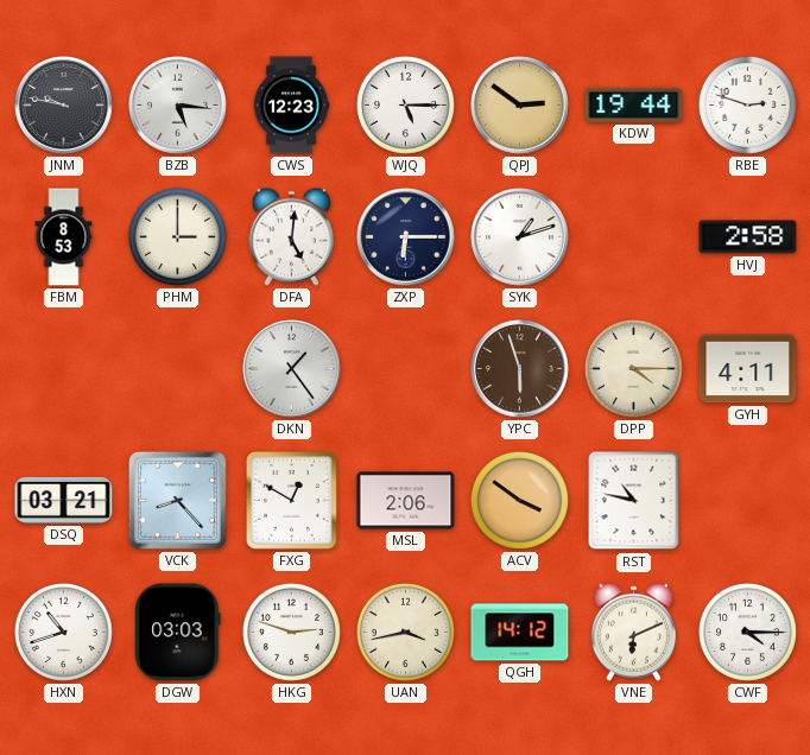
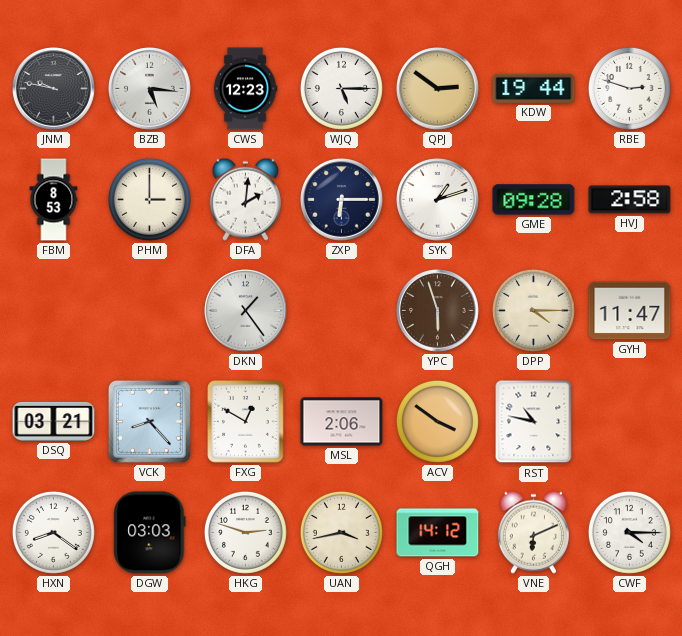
DFA: 5:01 -> 2:01 (245, 199)
GME: none -> 09:28 (534, 200)
GYH: 4:11 -> 11:47 (630, 311)
HXN: 10:42 -> 8:21 (53, 532)
